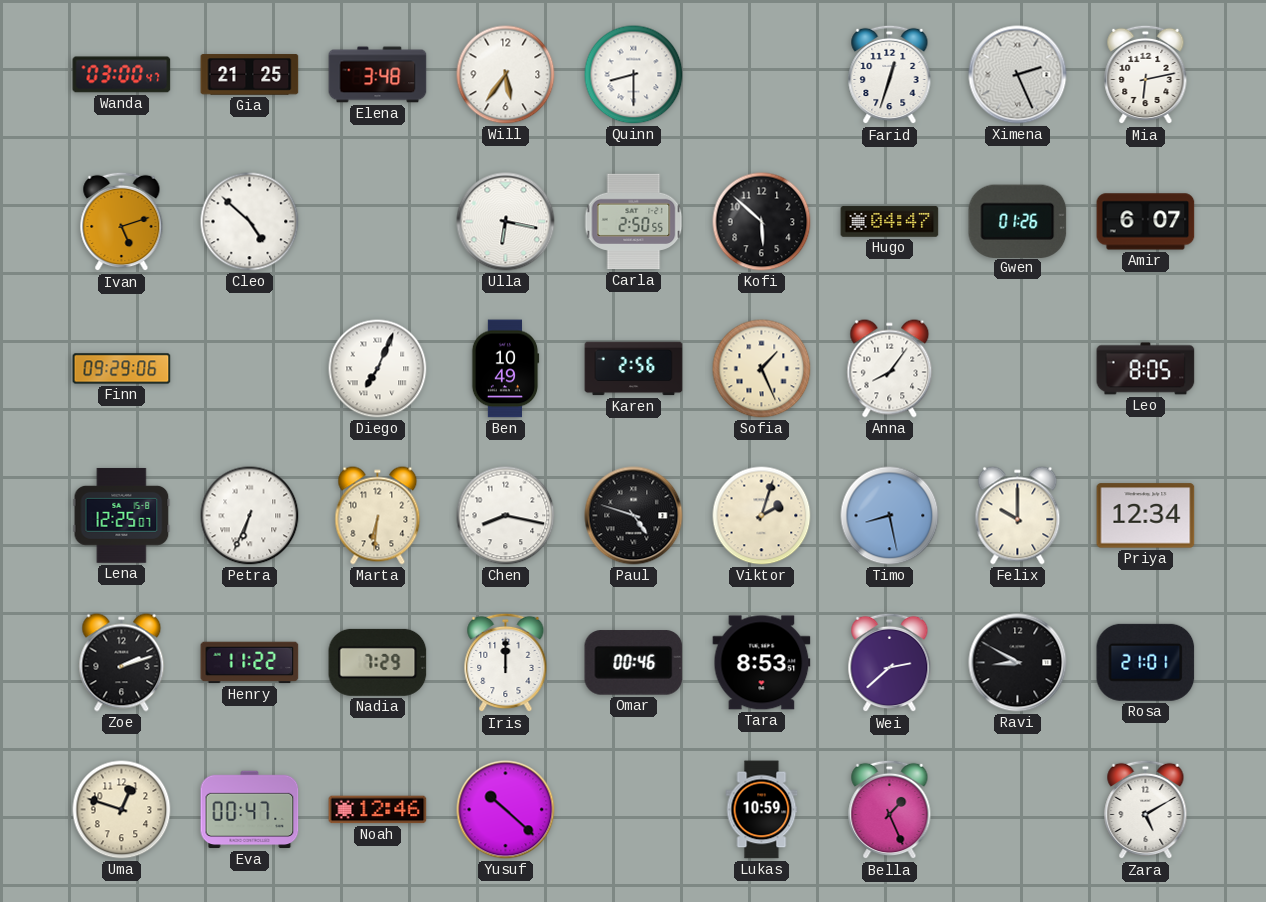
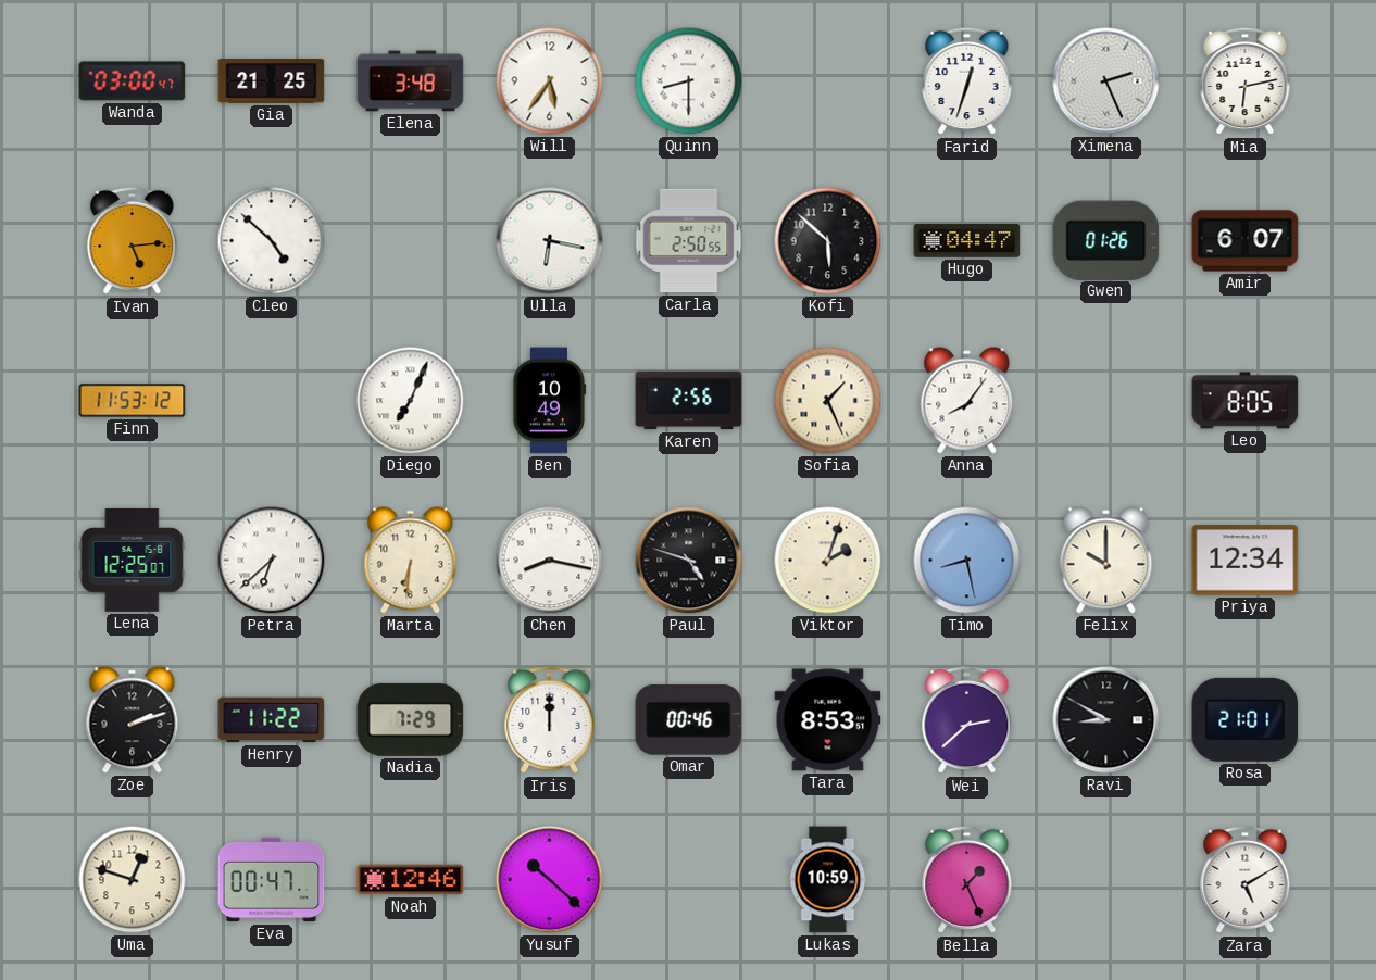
Ivan: 5:12 -> 5:14 (133, 241)
Finn: 09:29 -> 11:53 (133, 401)
Petra: 6:34 -> 6:38 (272, 561)
